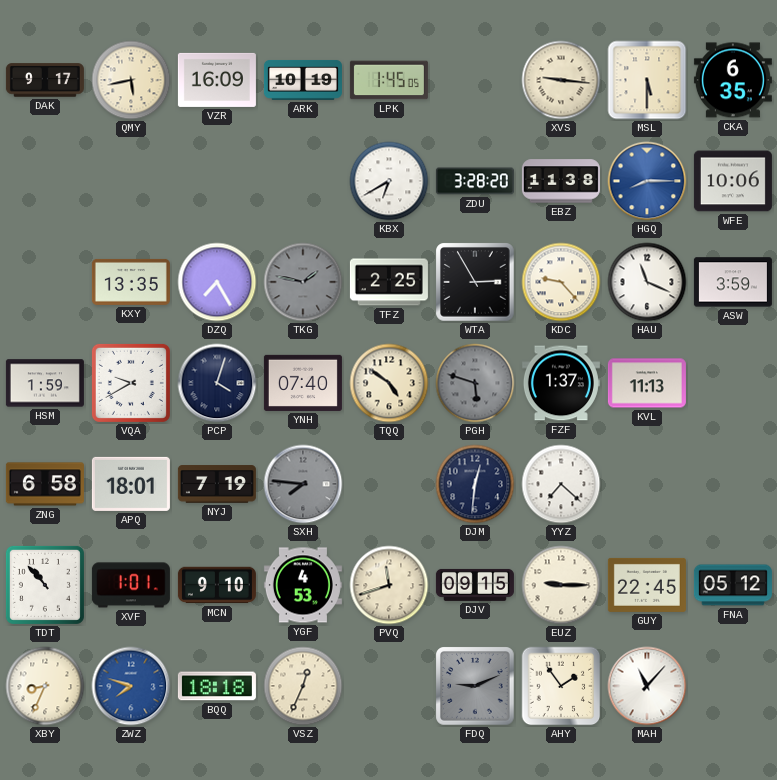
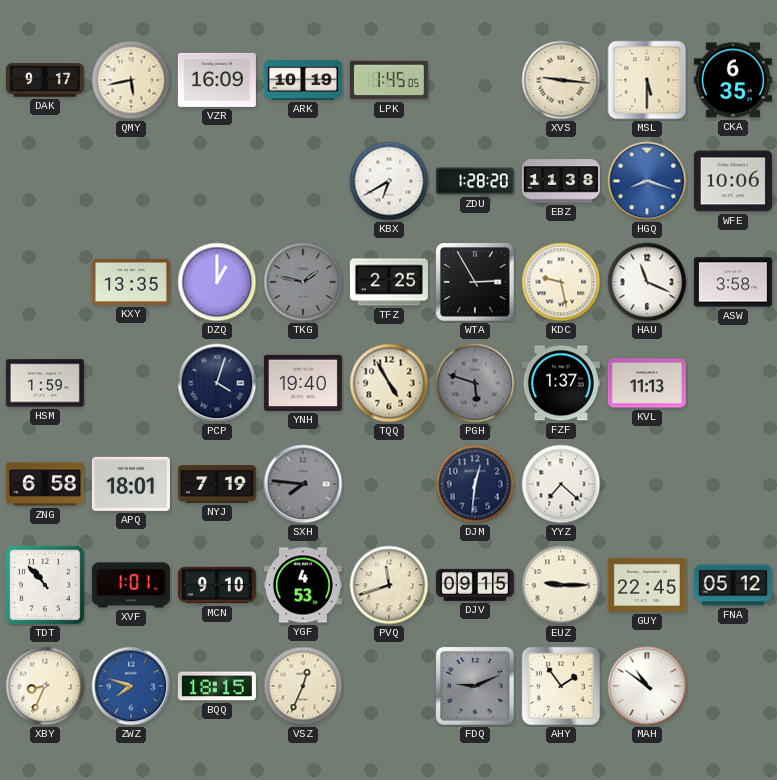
ZDU: 3:28 -> 1:28 (475, 181)
HGQ: 8:15 -> 8:18 (647, 181)
DZQ: 7:25 -> 1:00 (217, 282)
KDC: 9:23 -> 9:28 (561, 282)
ASW: 3:59 -> 3:58 (733, 282)
VQA: 9:40 -> none (131, 383)
YNH: 07:40 -> 19:40 (303, 383)
TQQ: 4:51 -> 4:55 (389, 383)
BQQ: 18:18 -> 18:15 (217, 686)
MAH: 11:07 -> 10:51 (647, 686)
